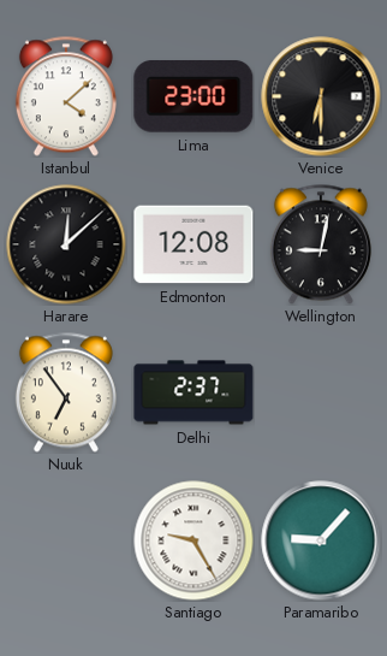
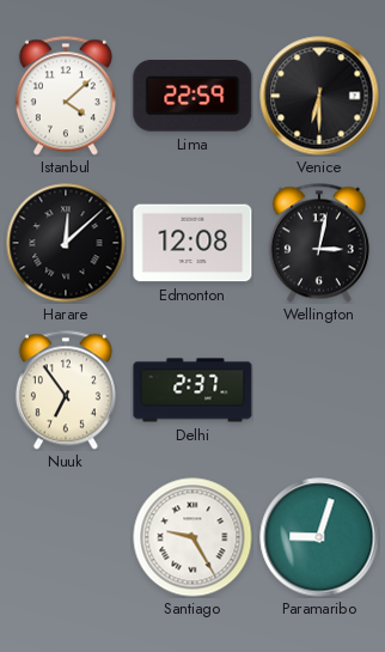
Lima: 23:00 -> 22:59 (192, 97)
Wellington: 9:02 -> 3:02 (319, 243)
Paramaribo: 9:07 -> 9:03 (319, 537)
